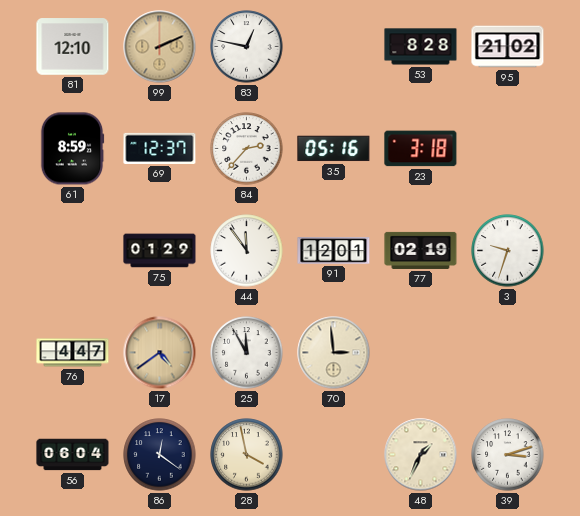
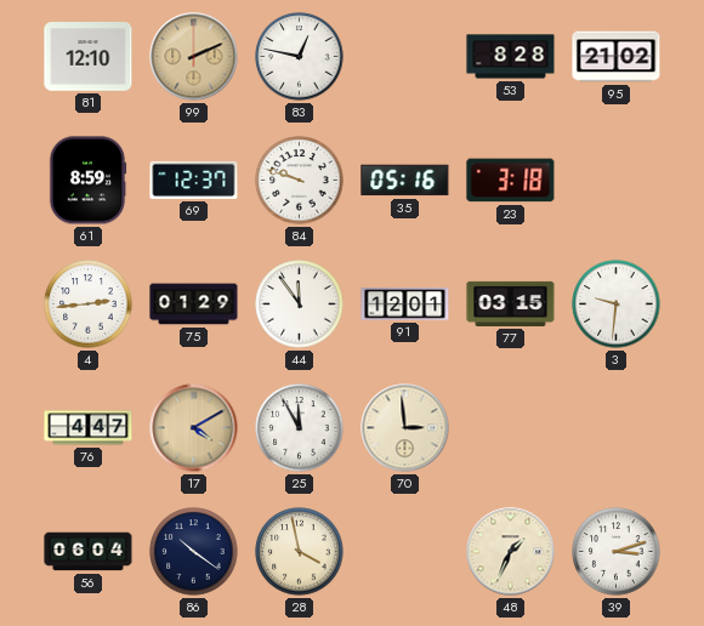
84: 2:37 -> 9:48 (300, 181)
4: none -> 2:44 (89, 305)
77: 02:19 -> 03:15 (511, 303)
3: 9:33 -> 9:31 (617, 305)
17: 4:39 -> 4:10 (194, 428)
86: 12:21 -> 10:21 (194, 552)
